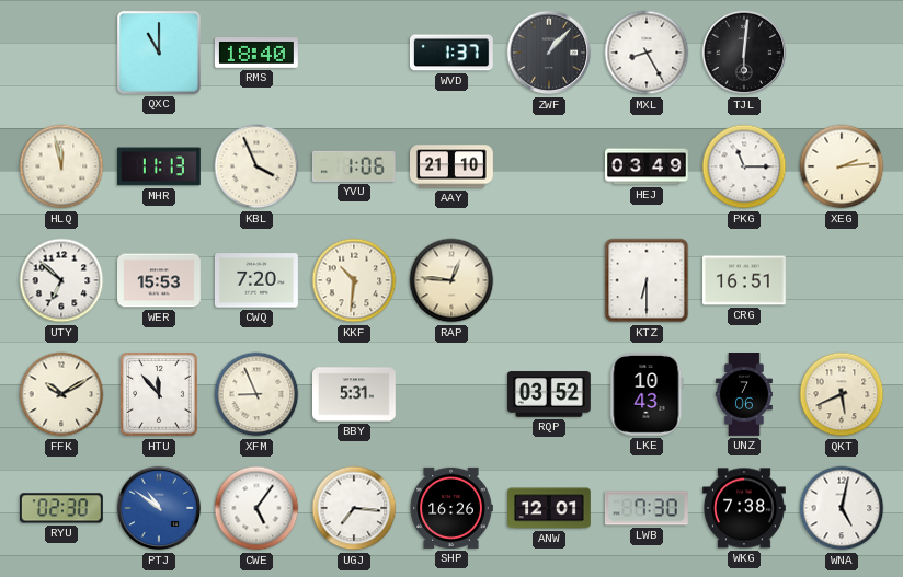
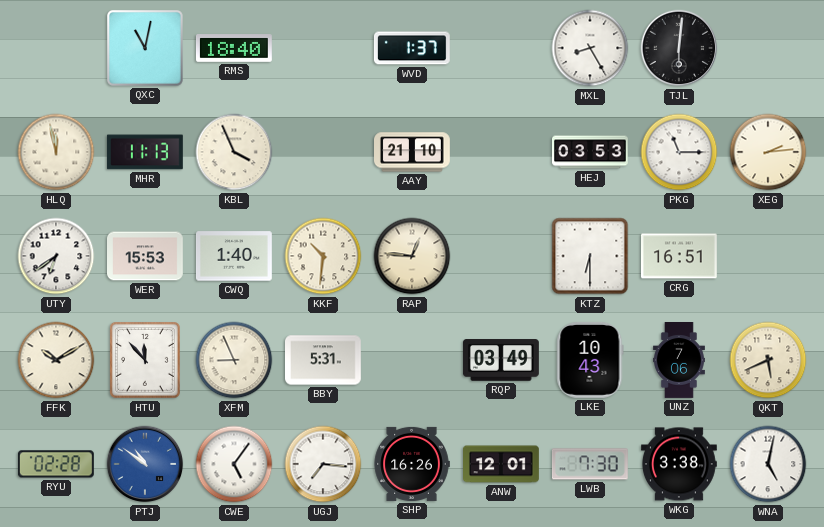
QXC: 11:00 -> 11:02 (145, 48)
ZWF: 1:07 -> none (549, 53)
YVU: 1:06 -> none (354, 166)
HEJ: 03:49 -> 03:53 (591, 152)
UTY: 6:52 -> 6:39 (56, 256)
CWQ: 7:20 -> 1:40 (234, 256)
RQP: 03:52 -> 03:49 (501, 360)
RYU: 02:30 -> 02:28 (56, 464)
WKG: 7:38 -> 3:38 (680, 464)
